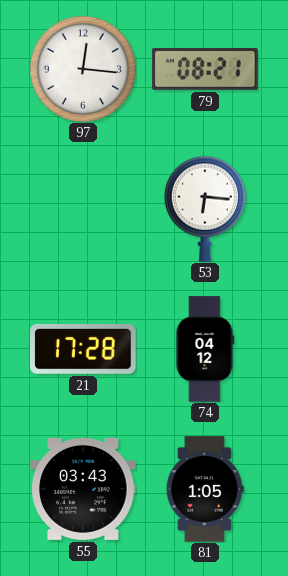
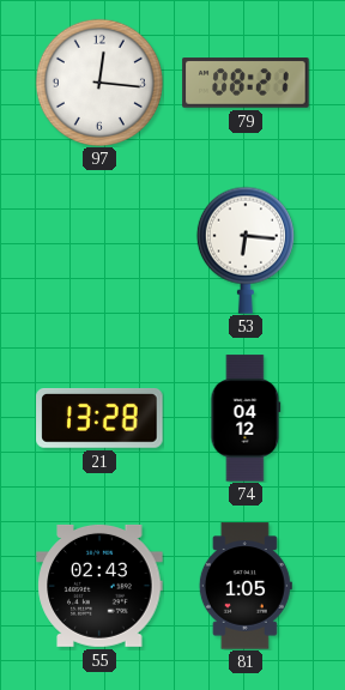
21: 17:28 -> 13:28 (99, 419)
55: 03:43 -> 02:43 (99, 586)
